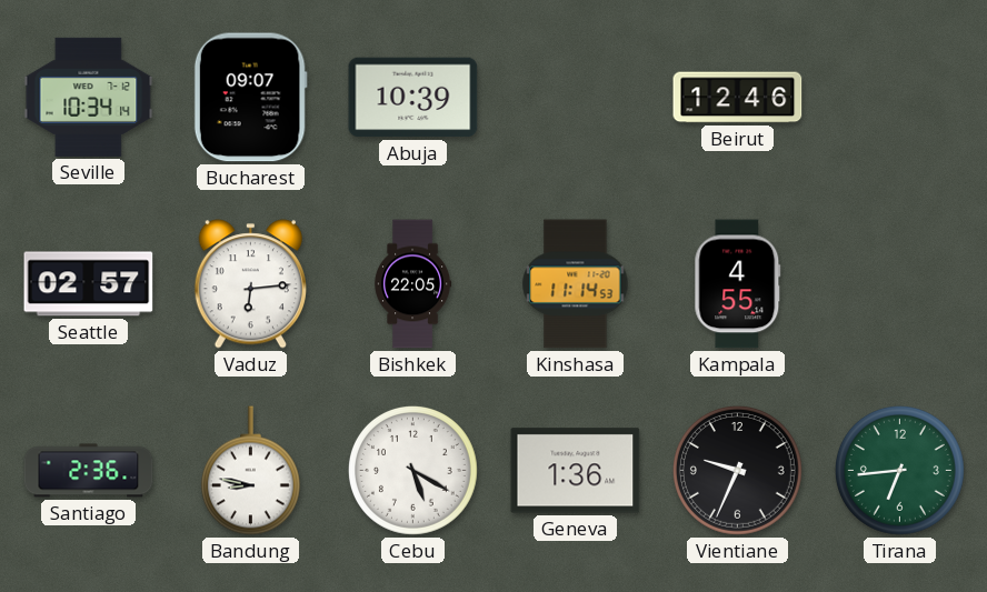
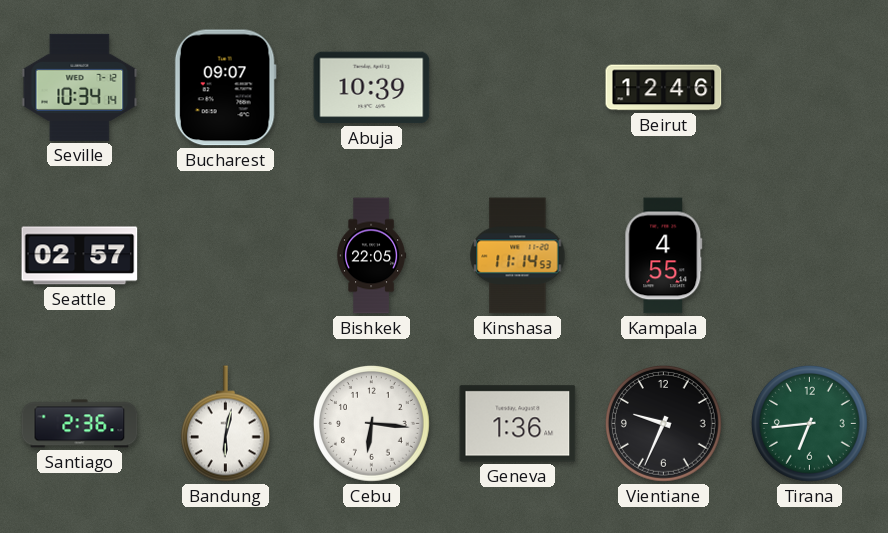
Vaduz: 6:14 -> none (250, 284)
Bandung: 8:47 -> 6:02 (225, 424)
Cebu: 5:20 -> 6:16 (371, 423)
